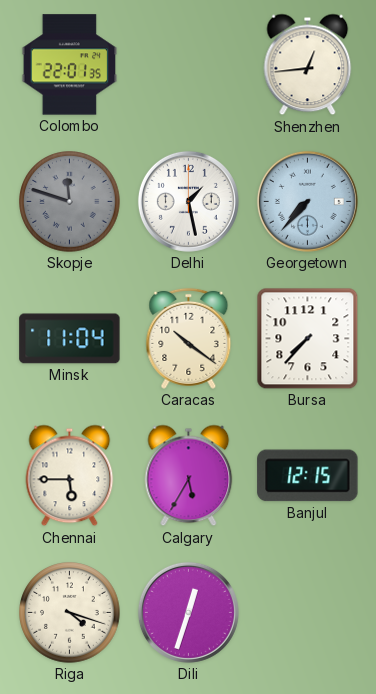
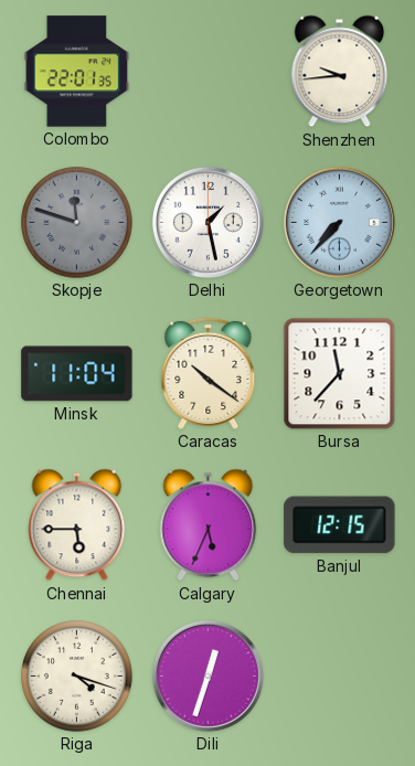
Shenzhen: 12:44 -> 9:44 (340, 72)
Bursa: 7:37 -> 11:37 (340, 374)
Calgary: 5:35 -> 5:34 (209, 525)
